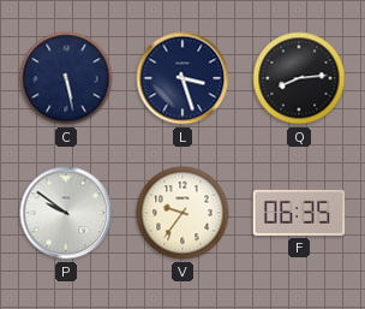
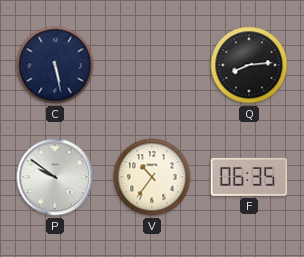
L: 3:27 -> none (182, 78)
V: 9:36 -> 10:36 (152, 177)
